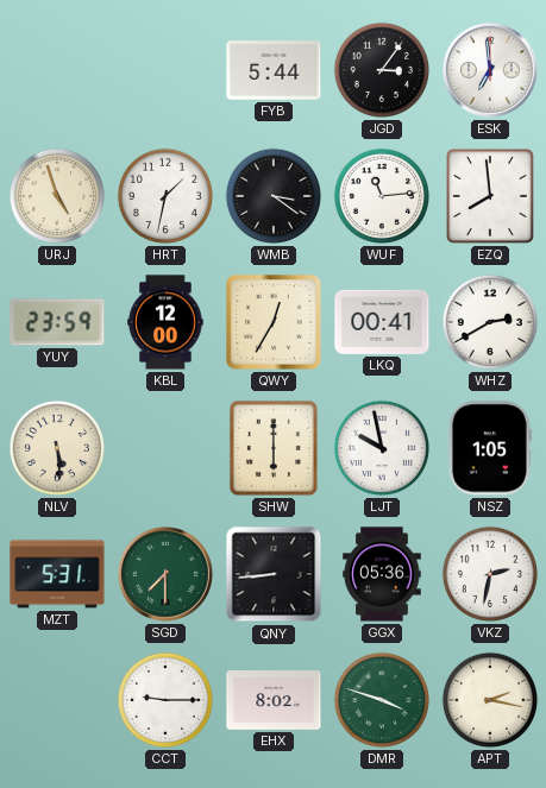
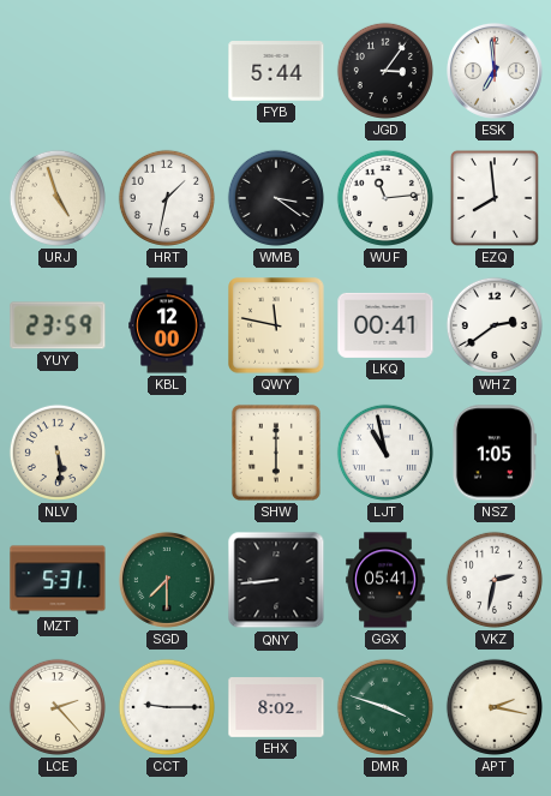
QWY: 12:35 -> 11:47 (276, 325)
WHZ: 2:40 -> 2:39 (495, 325)
LJT: 9:58 -> 10:58 (385, 453)
GGX: 05:36 -> 05:41 (385, 580)
LCE: none -> 2:23 (58, 707)
